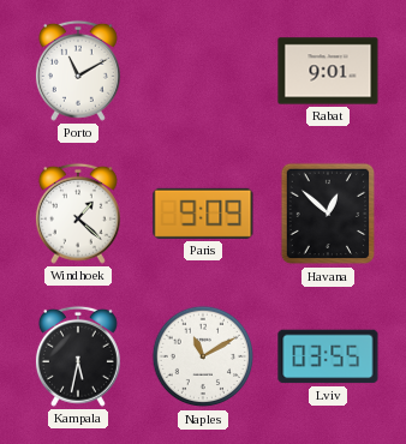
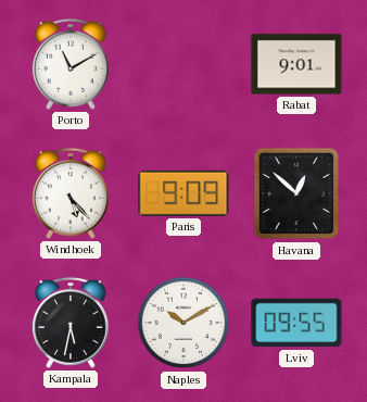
Windhoek: 1:22 -> 5:23 (71, 193)
Naples: 11:10 -> 10:10 (184, 323)
Lviv: 03:55 -> 09:55 (296, 323)
